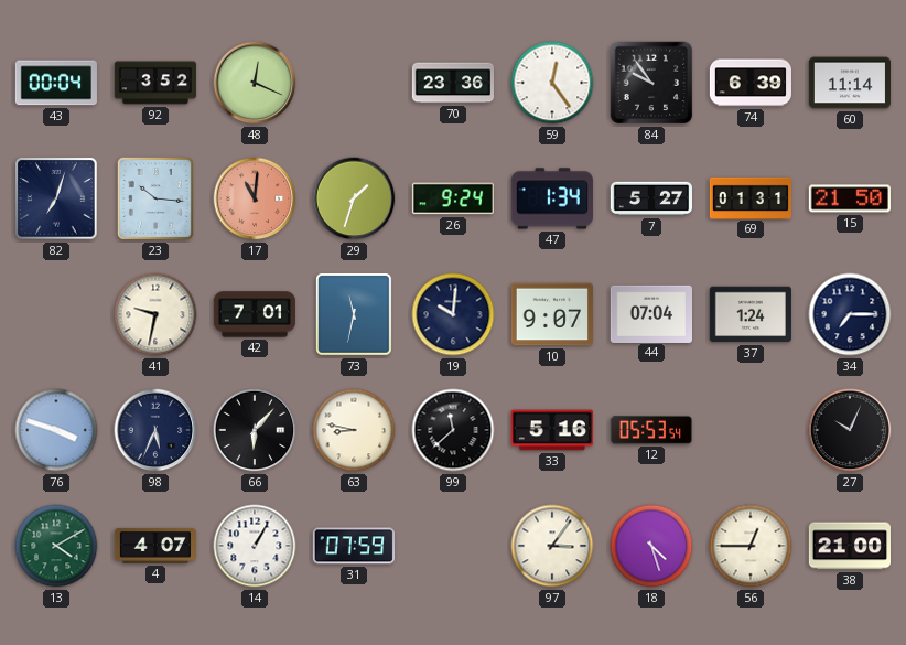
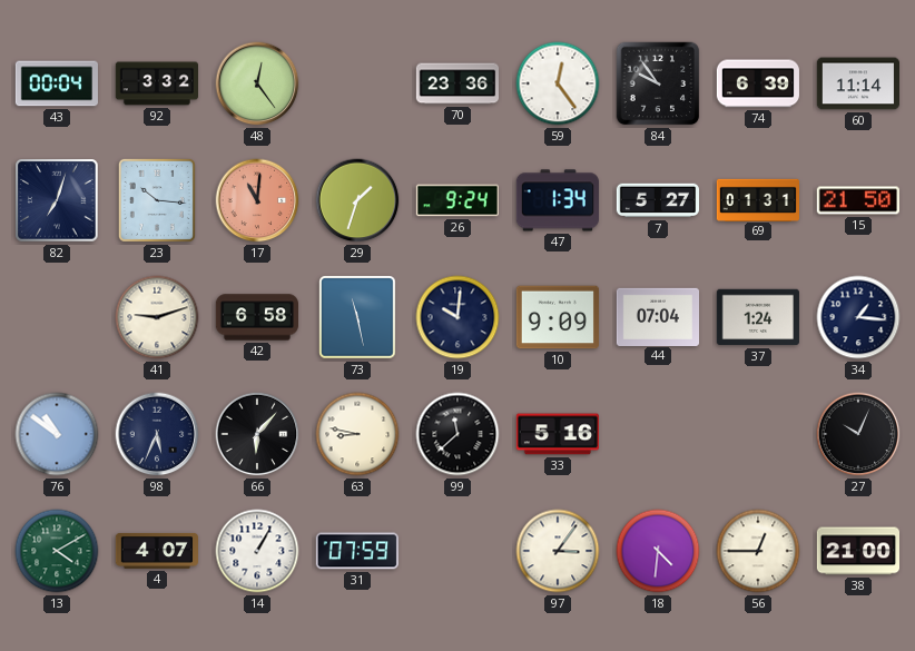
92: 3:52 -> 3:32 (156, 83)
48: 12:19 -> 12:24 (257, 83)
41: 9:32 -> 9:12 (157, 317)
42: 7:01 -> 6:58 (256, 317)
73: 11:32 -> 11:28 (357, 317)
10: 9:07 -> 9:09 (558, 317)
34: 7:15 -> 1:16 (858, 317)
76: 3:48 -> 10:51 (57, 434)
12: 05:53 -> none (650, 430)
18: 4:27 -> 4:31 (658, 551)
